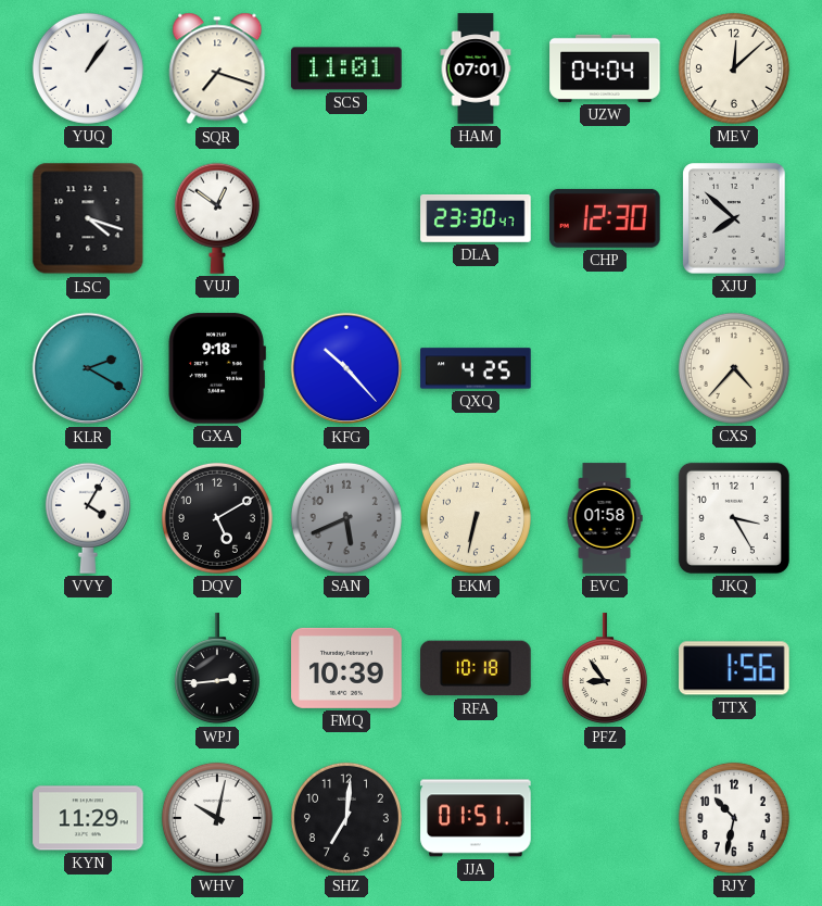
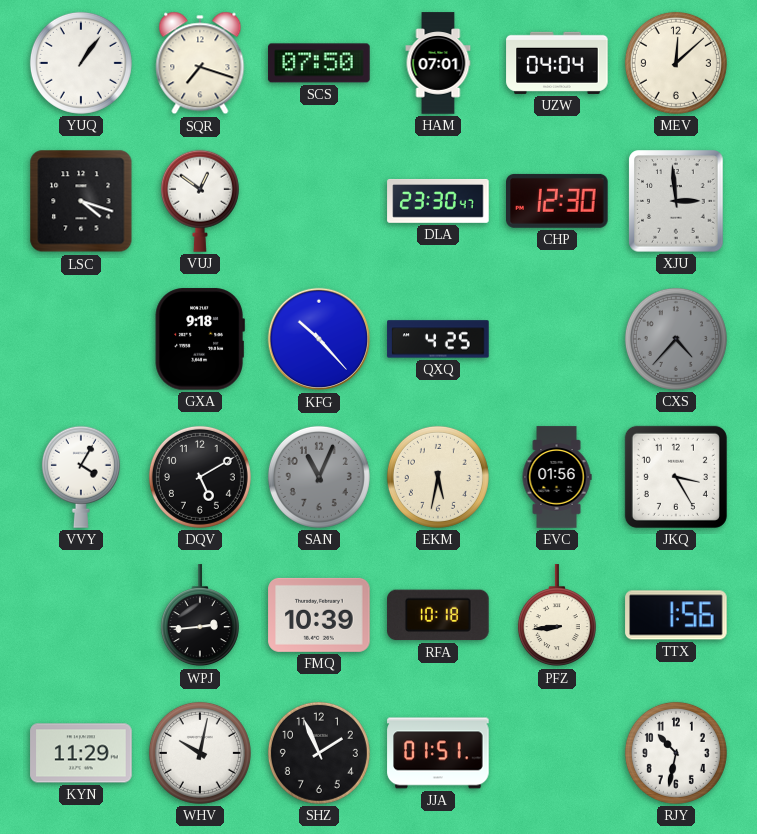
SCS: 11:01 -> 07:50 (319, 63)
XJU: 7:52 -> 2:59 (676, 201)
KLR: 2:20 -> none (88, 368)
CXS dial: cream -> grey (676, 339)
SAN: 5:41 -> 11:04 (319, 477)
EKM: 6:32 -> 5:32 (438, 477)
EVC: 01:58 -> 01:56 (557, 477)
PFZ: 8:54 -> 8:44 (557, 616)
SHZ: 7:01 -> 1:56 (319, 753)
